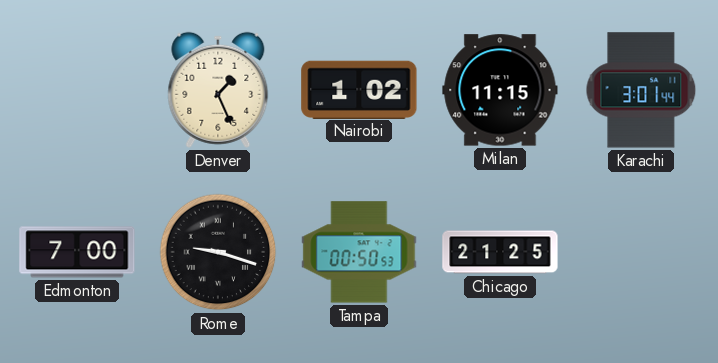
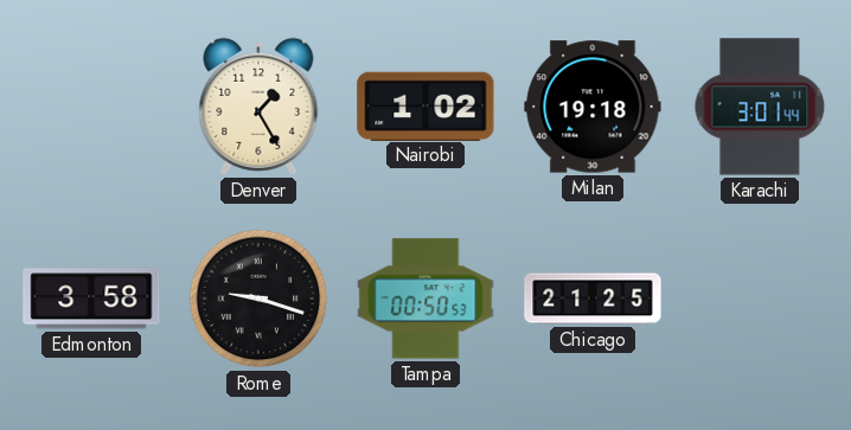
Denver: 1:26 -> 1:25 (258, 107)
Milan: 11:15 -> 19:18 (593, 107)
Edmonton: 7:00 -> 3:58 (91, 299)
